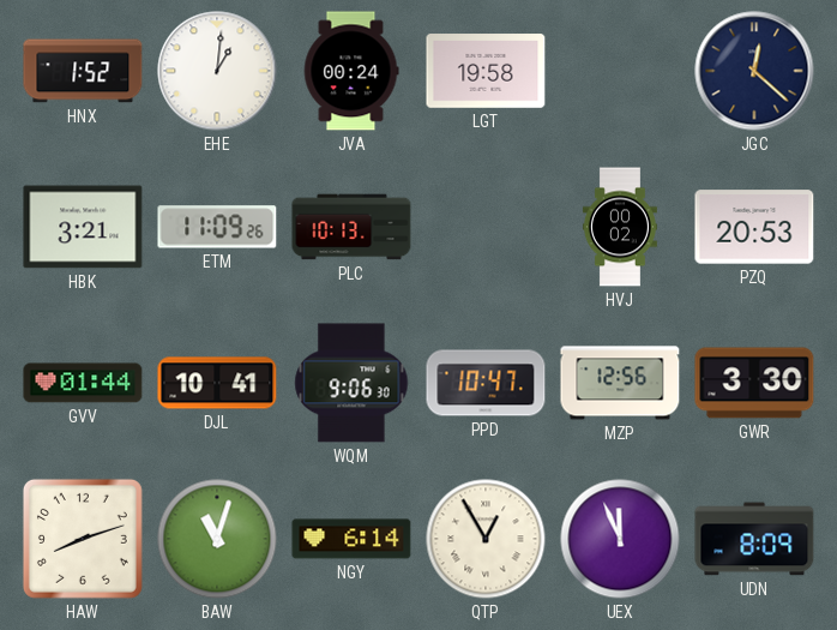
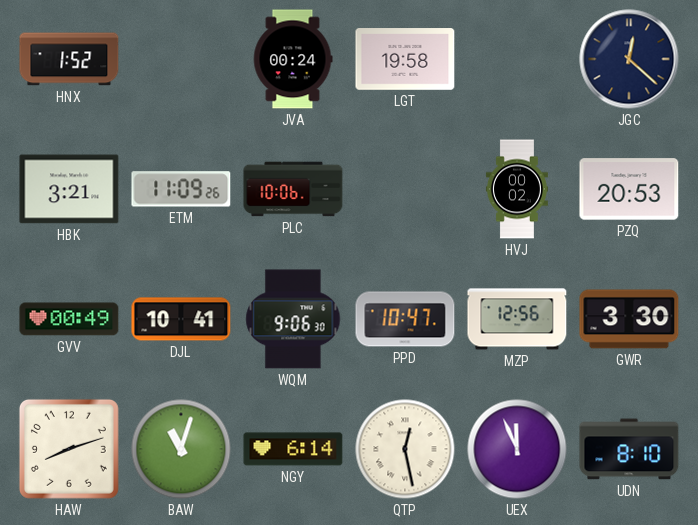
EHE: 1:01 -> none (217, 71)
PLC: 10:13 -> 10:06 (293, 189)
GVV: 01:44 -> 00:49 (69, 319)
QTP: 12:55 -> 12:28 (405, 449)
UDN: 8:09 -> 8:10 (629, 449)
